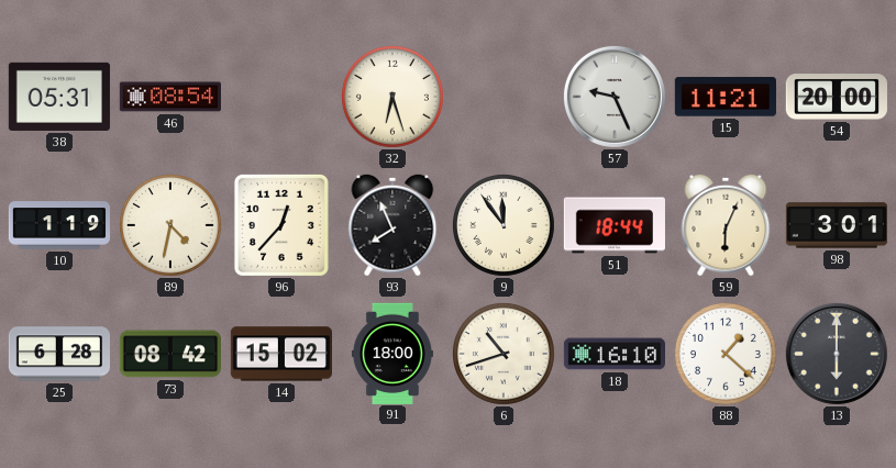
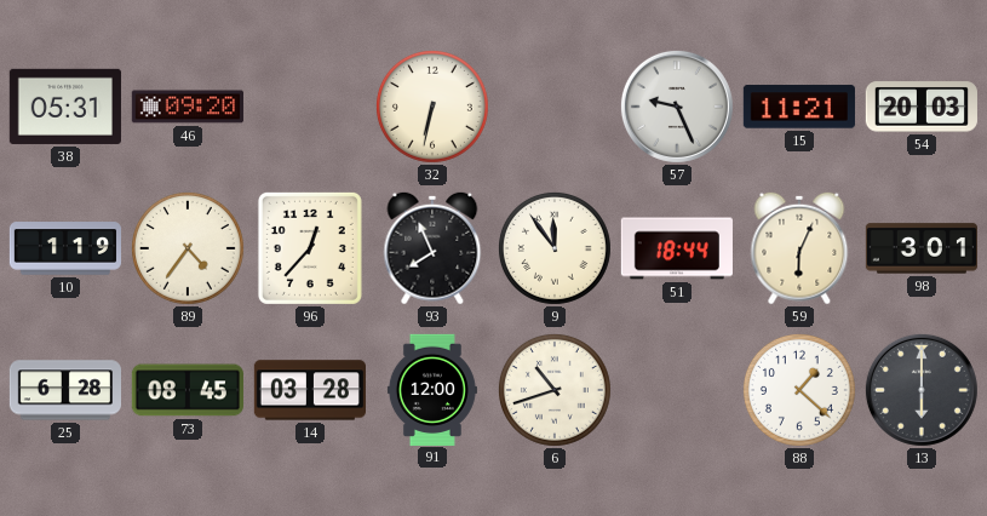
46: 08:54 -> 09:20 (188, 107)
32: 6:27 -> 6:32 (432, 107)
54: 20:00 -> 20:03 (922, 107)
89: 4:32 -> 4:36 (188, 248)
73: 08:42 -> 08:45 (188, 390)
14: 15:02 -> 03:28 (309, 390)
91: 18:00 -> 12:00 (432, 389)
18: 16:10 -> none (613, 354)
